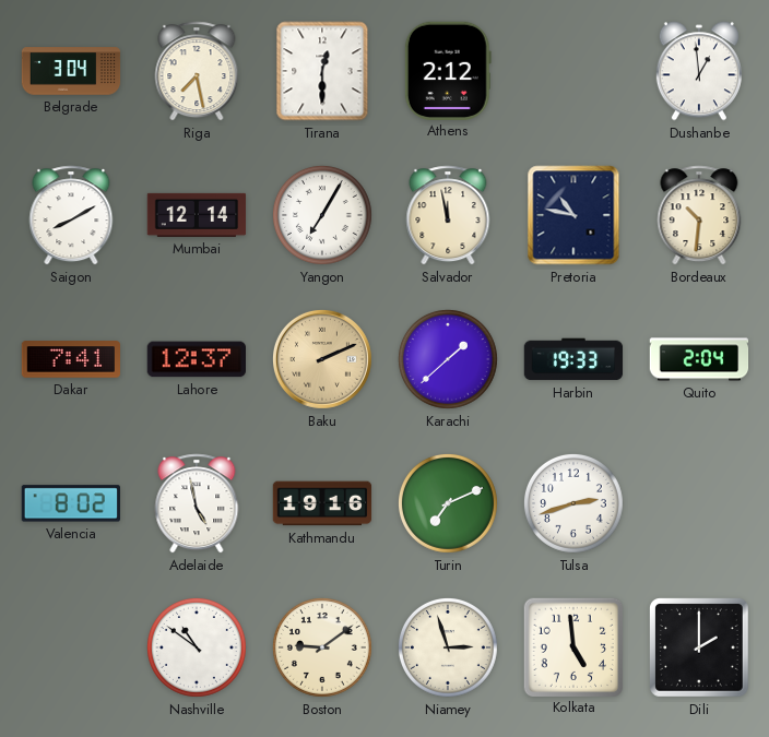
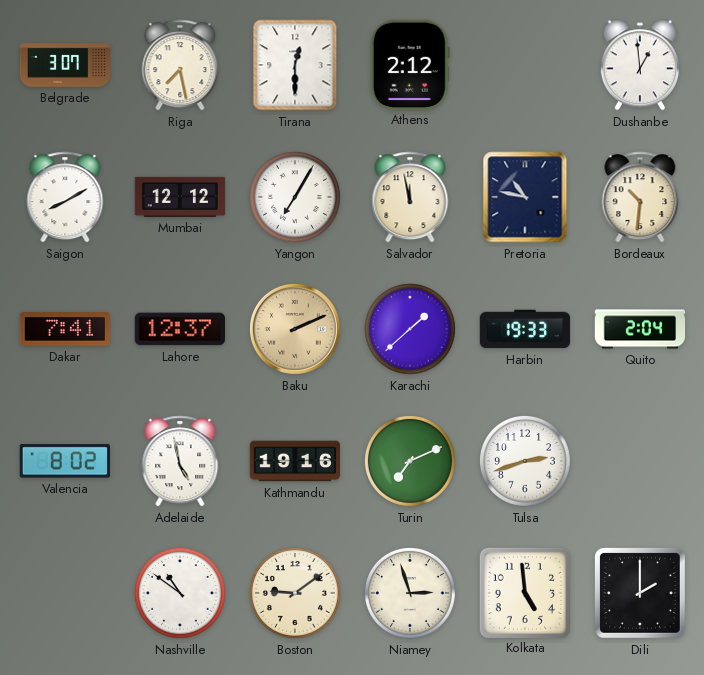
Belgrade: 3:04 -> 3:07 (65, 65)
Mumbai: 12:14 -> 12:12 (180, 197)
